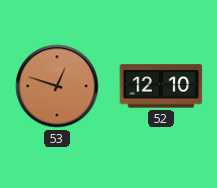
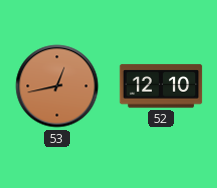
53: 12:48 -> 12:43 (57, 86)
